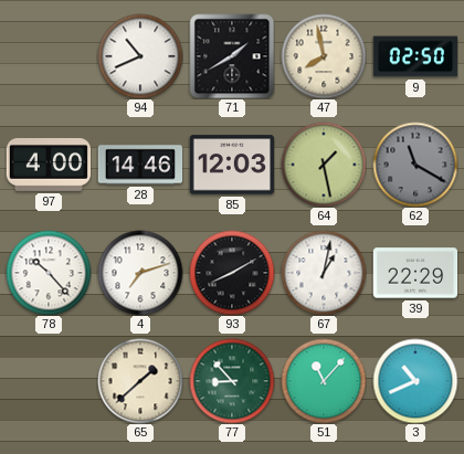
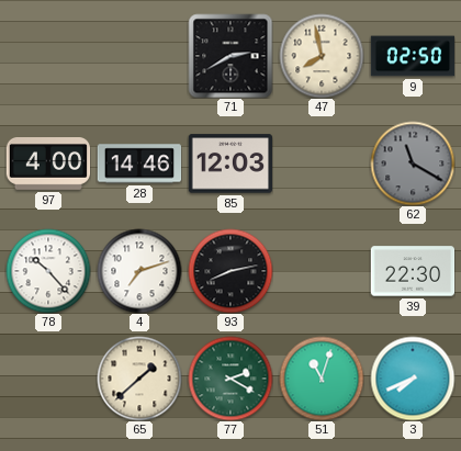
94: 10:41 -> none (140, 56)
71: 1:40 -> 2:40 (231, 56)
64: 1:28 -> none (324, 165)
93: 8:10 -> 8:13 (231, 271)
67: 1:02 -> none (324, 273)
39: 22:29 -> 22:30 (413, 271)
77: 8:53 -> 2:20 (231, 379)
51: 11:07 -> 11:03 (322, 379)
3: 10:41 -> 7:41 (413, 379)
